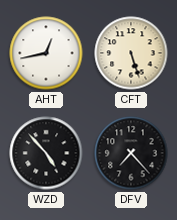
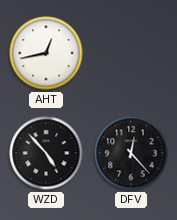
CFT: 5:27 -> none (131, 53)
DFV: 7:23 -> 12:23 (131, 153)
